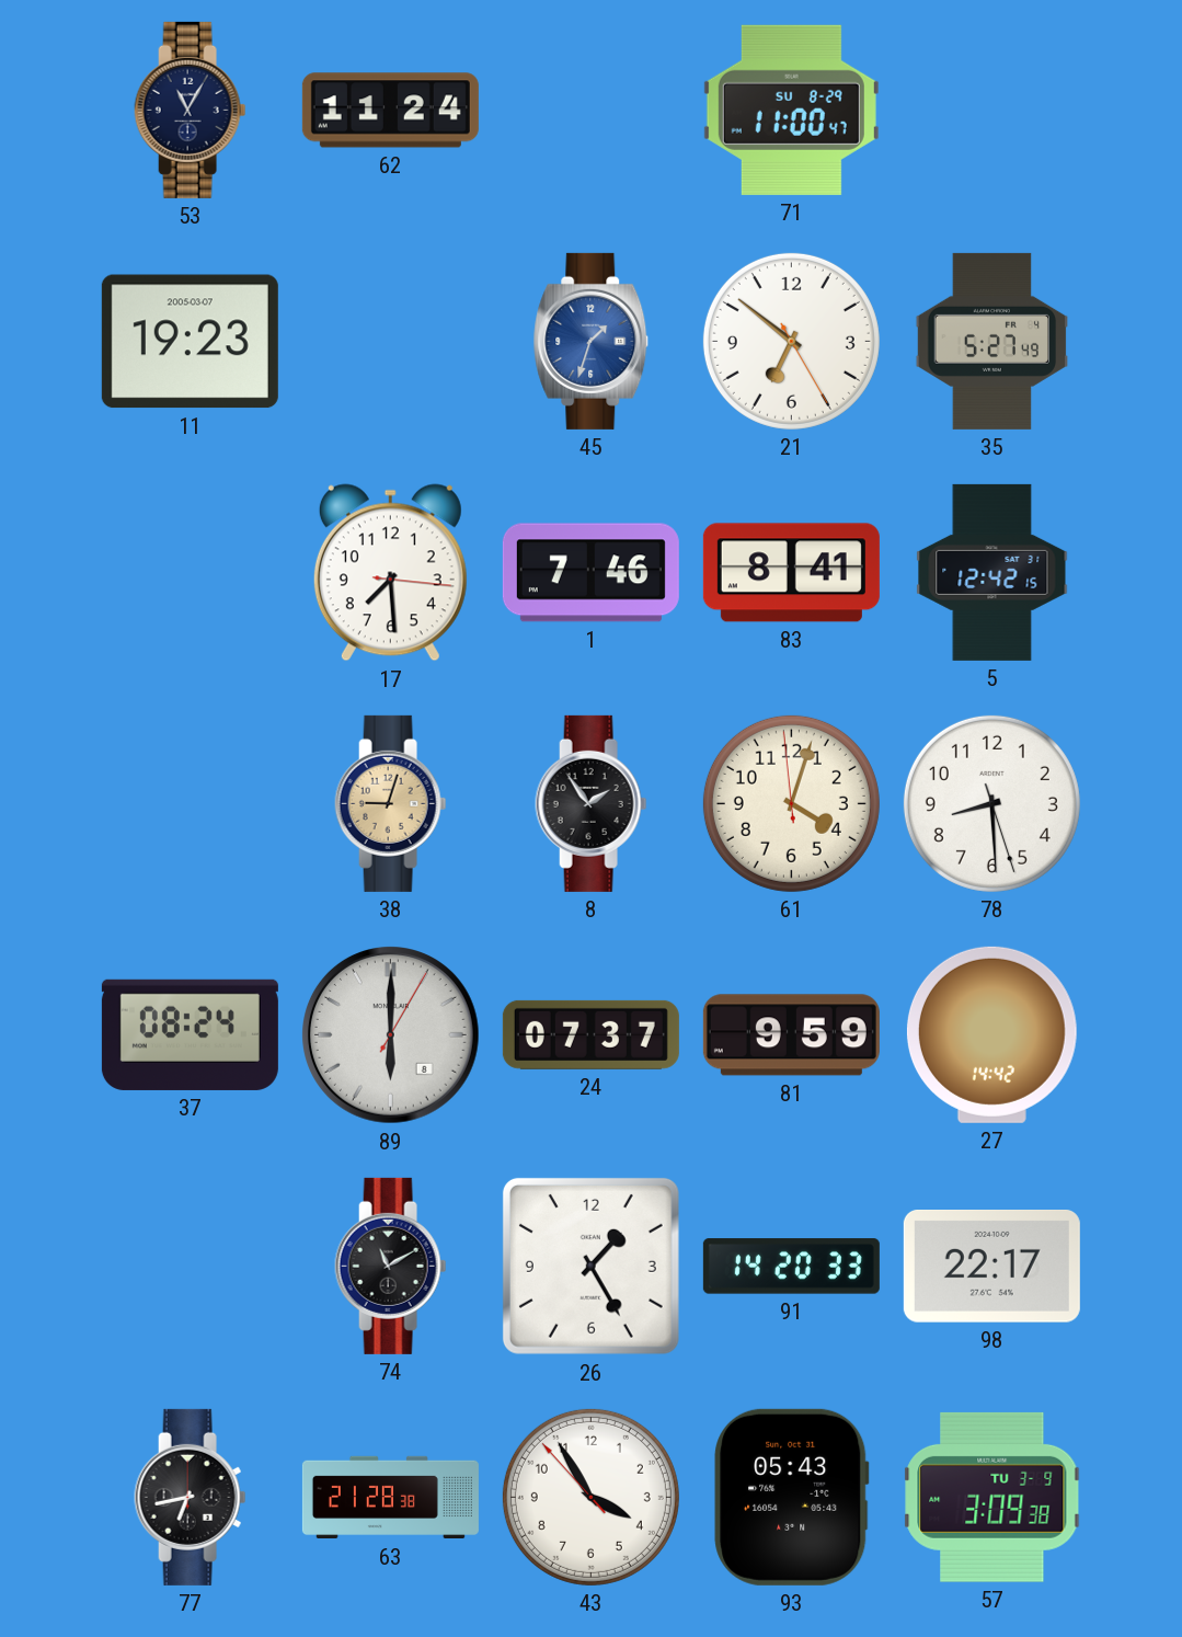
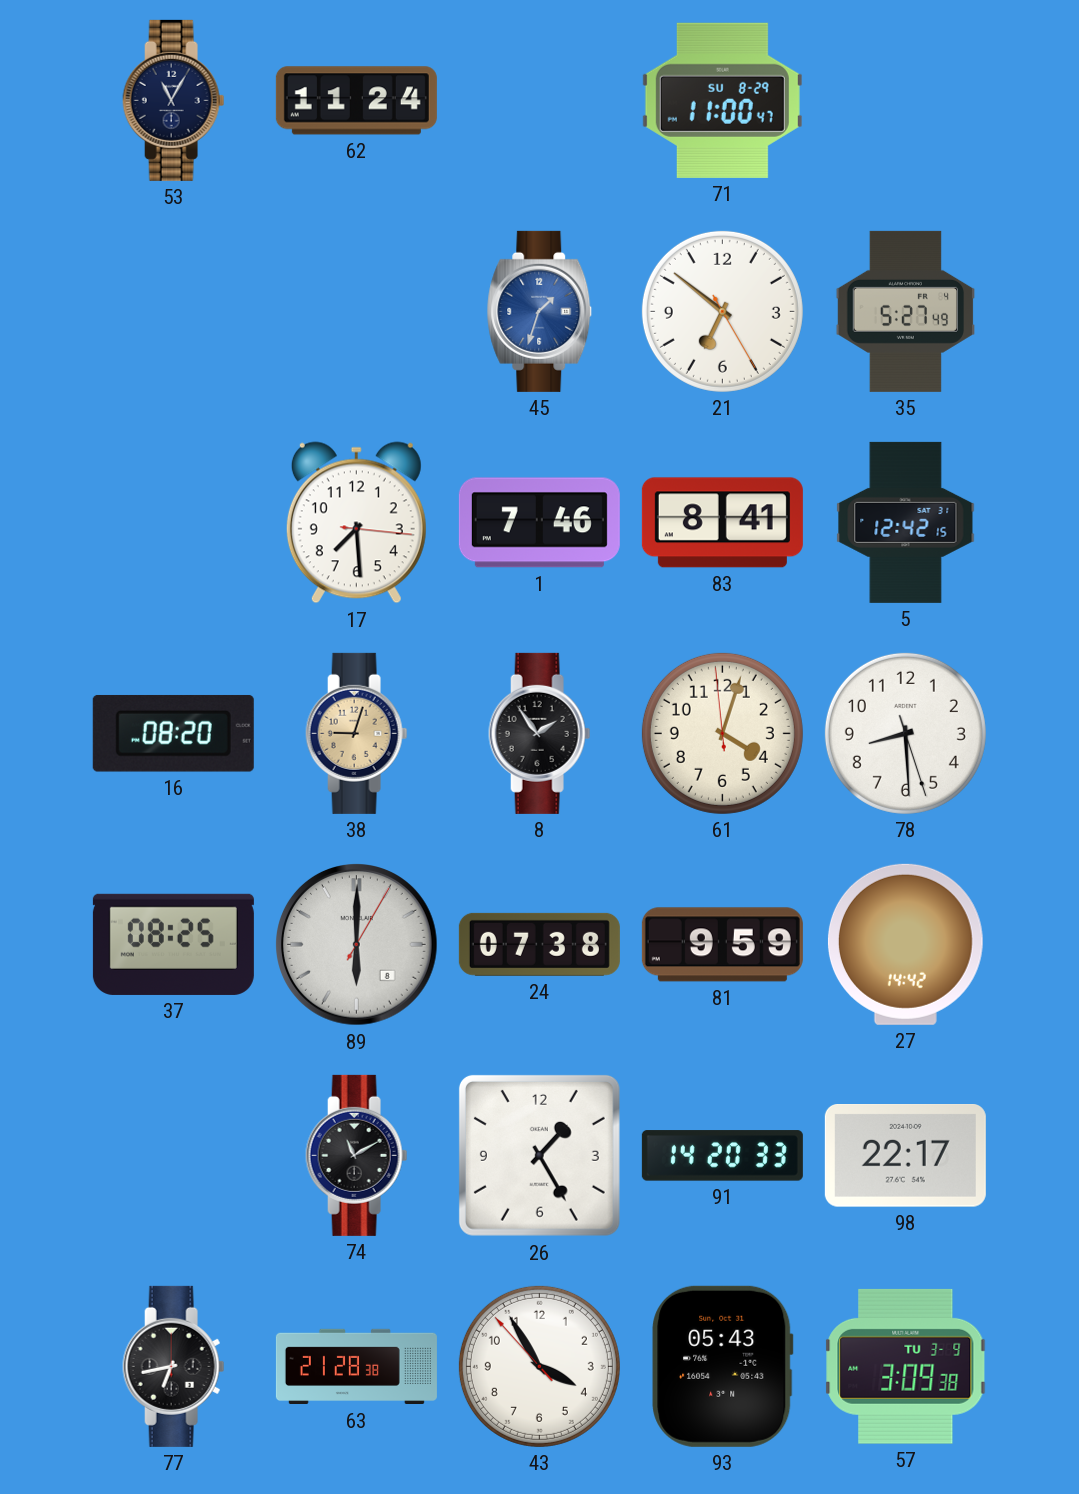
11: 19:23 -> none (190, 342)
16: none -> 08:20 (173, 734)
37: 08:24 -> 08:25 (173, 944)
24: 07:37 -> 07:38 (539, 944)
